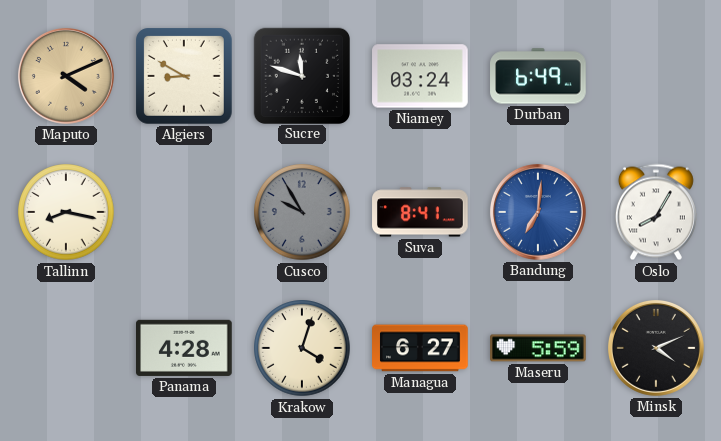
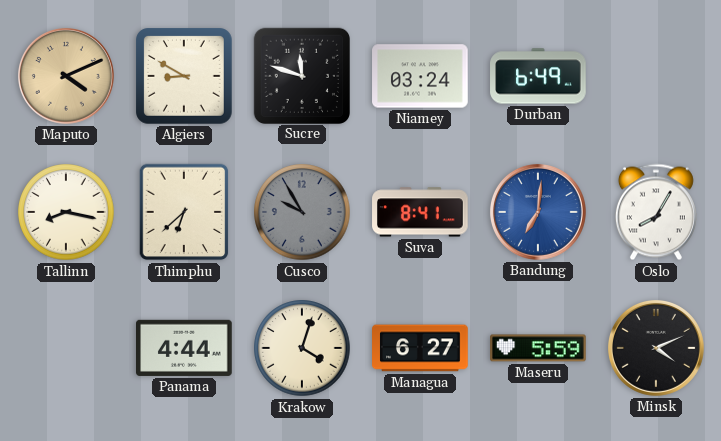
Thimphu: none -> 6:38 (184, 212)
Panama: 4:28 -> 4:44 (185, 348)
